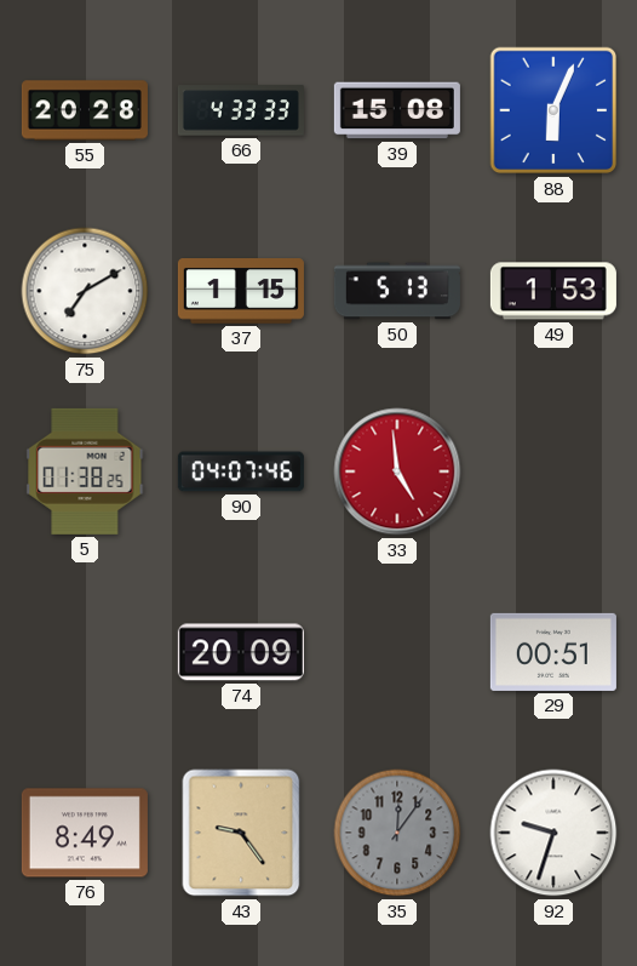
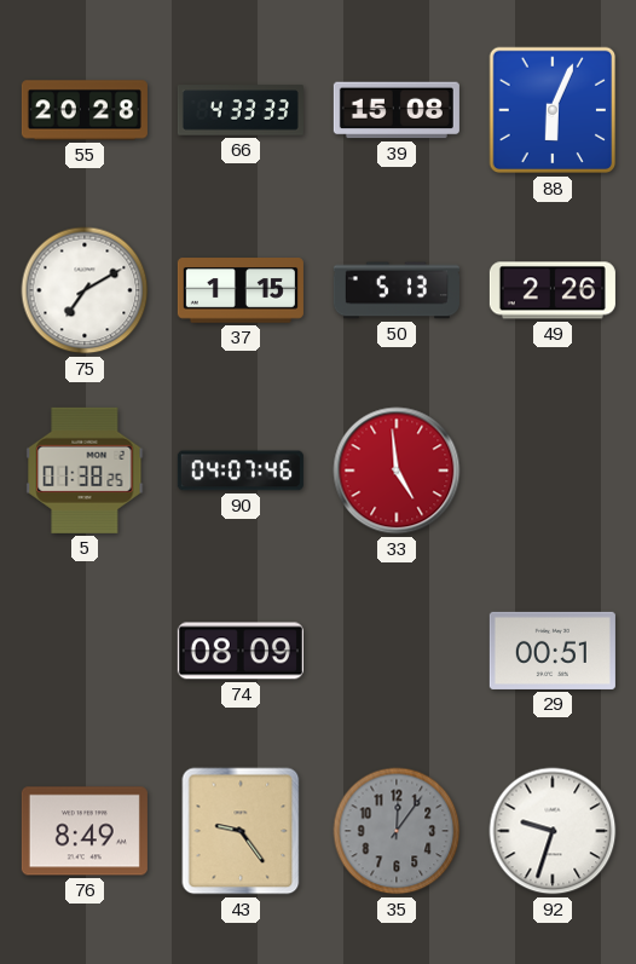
49: 1:53 -> 2:26 (553, 290)
74: 20:09 -> 08:09 (241, 651)
